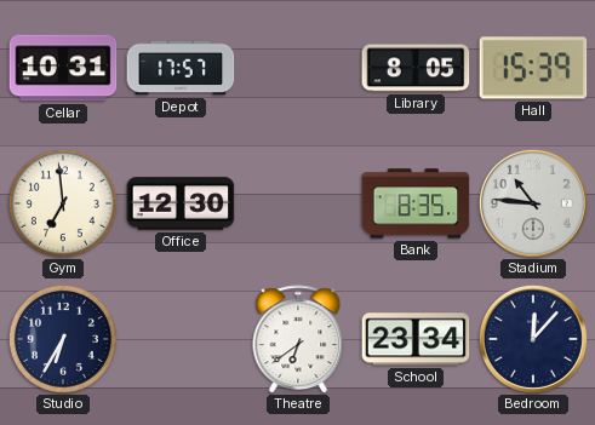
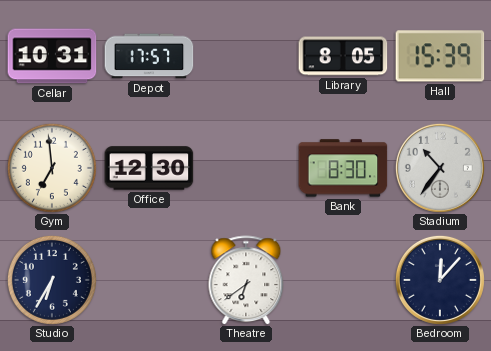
Bank: 8:35 -> 8:30 (343, 168)
Stadium: 10:46 -> 10:36 (440, 168)
School: 23:34 -> none (416, 339)
